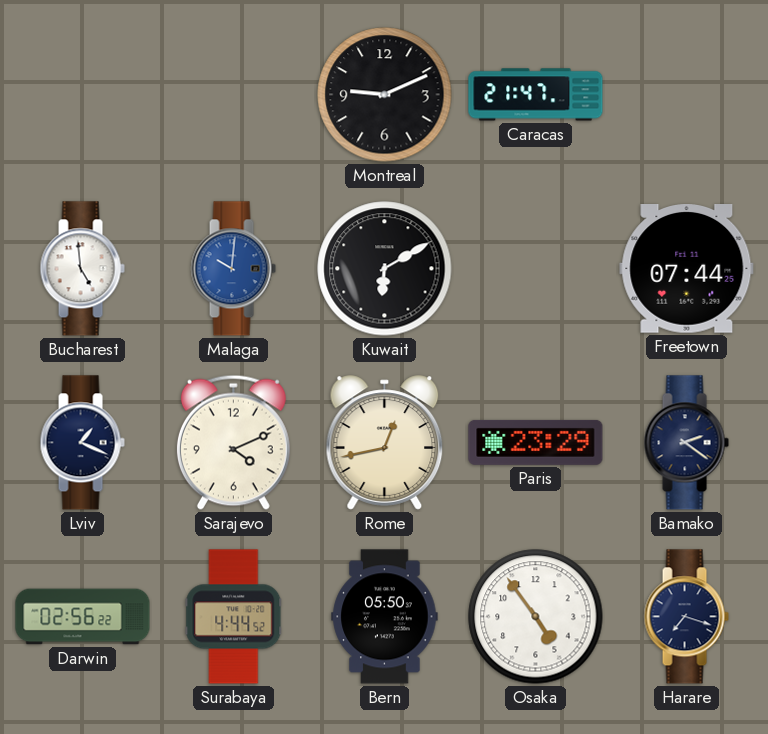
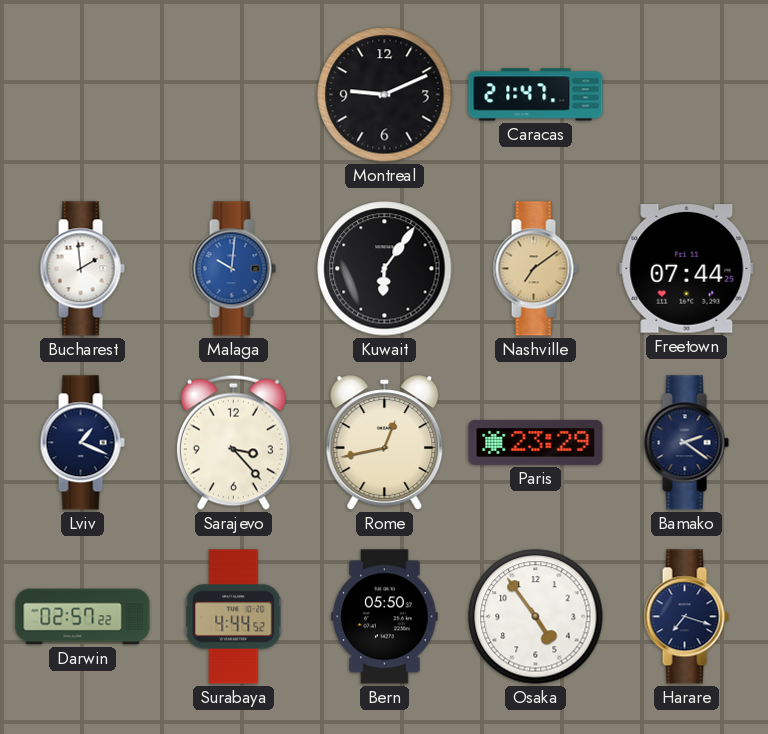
Bucharest: 4:59 -> 1:59 (82, 269)
Kuwait: 6:10 -> 6:06 (385, 269)
Nashville: none -> 7:09 (535, 269)
Sarajevo: 4:11 -> 3:23 (233, 442)
Darwin: 02:56 -> 02:57 (83, 617)
